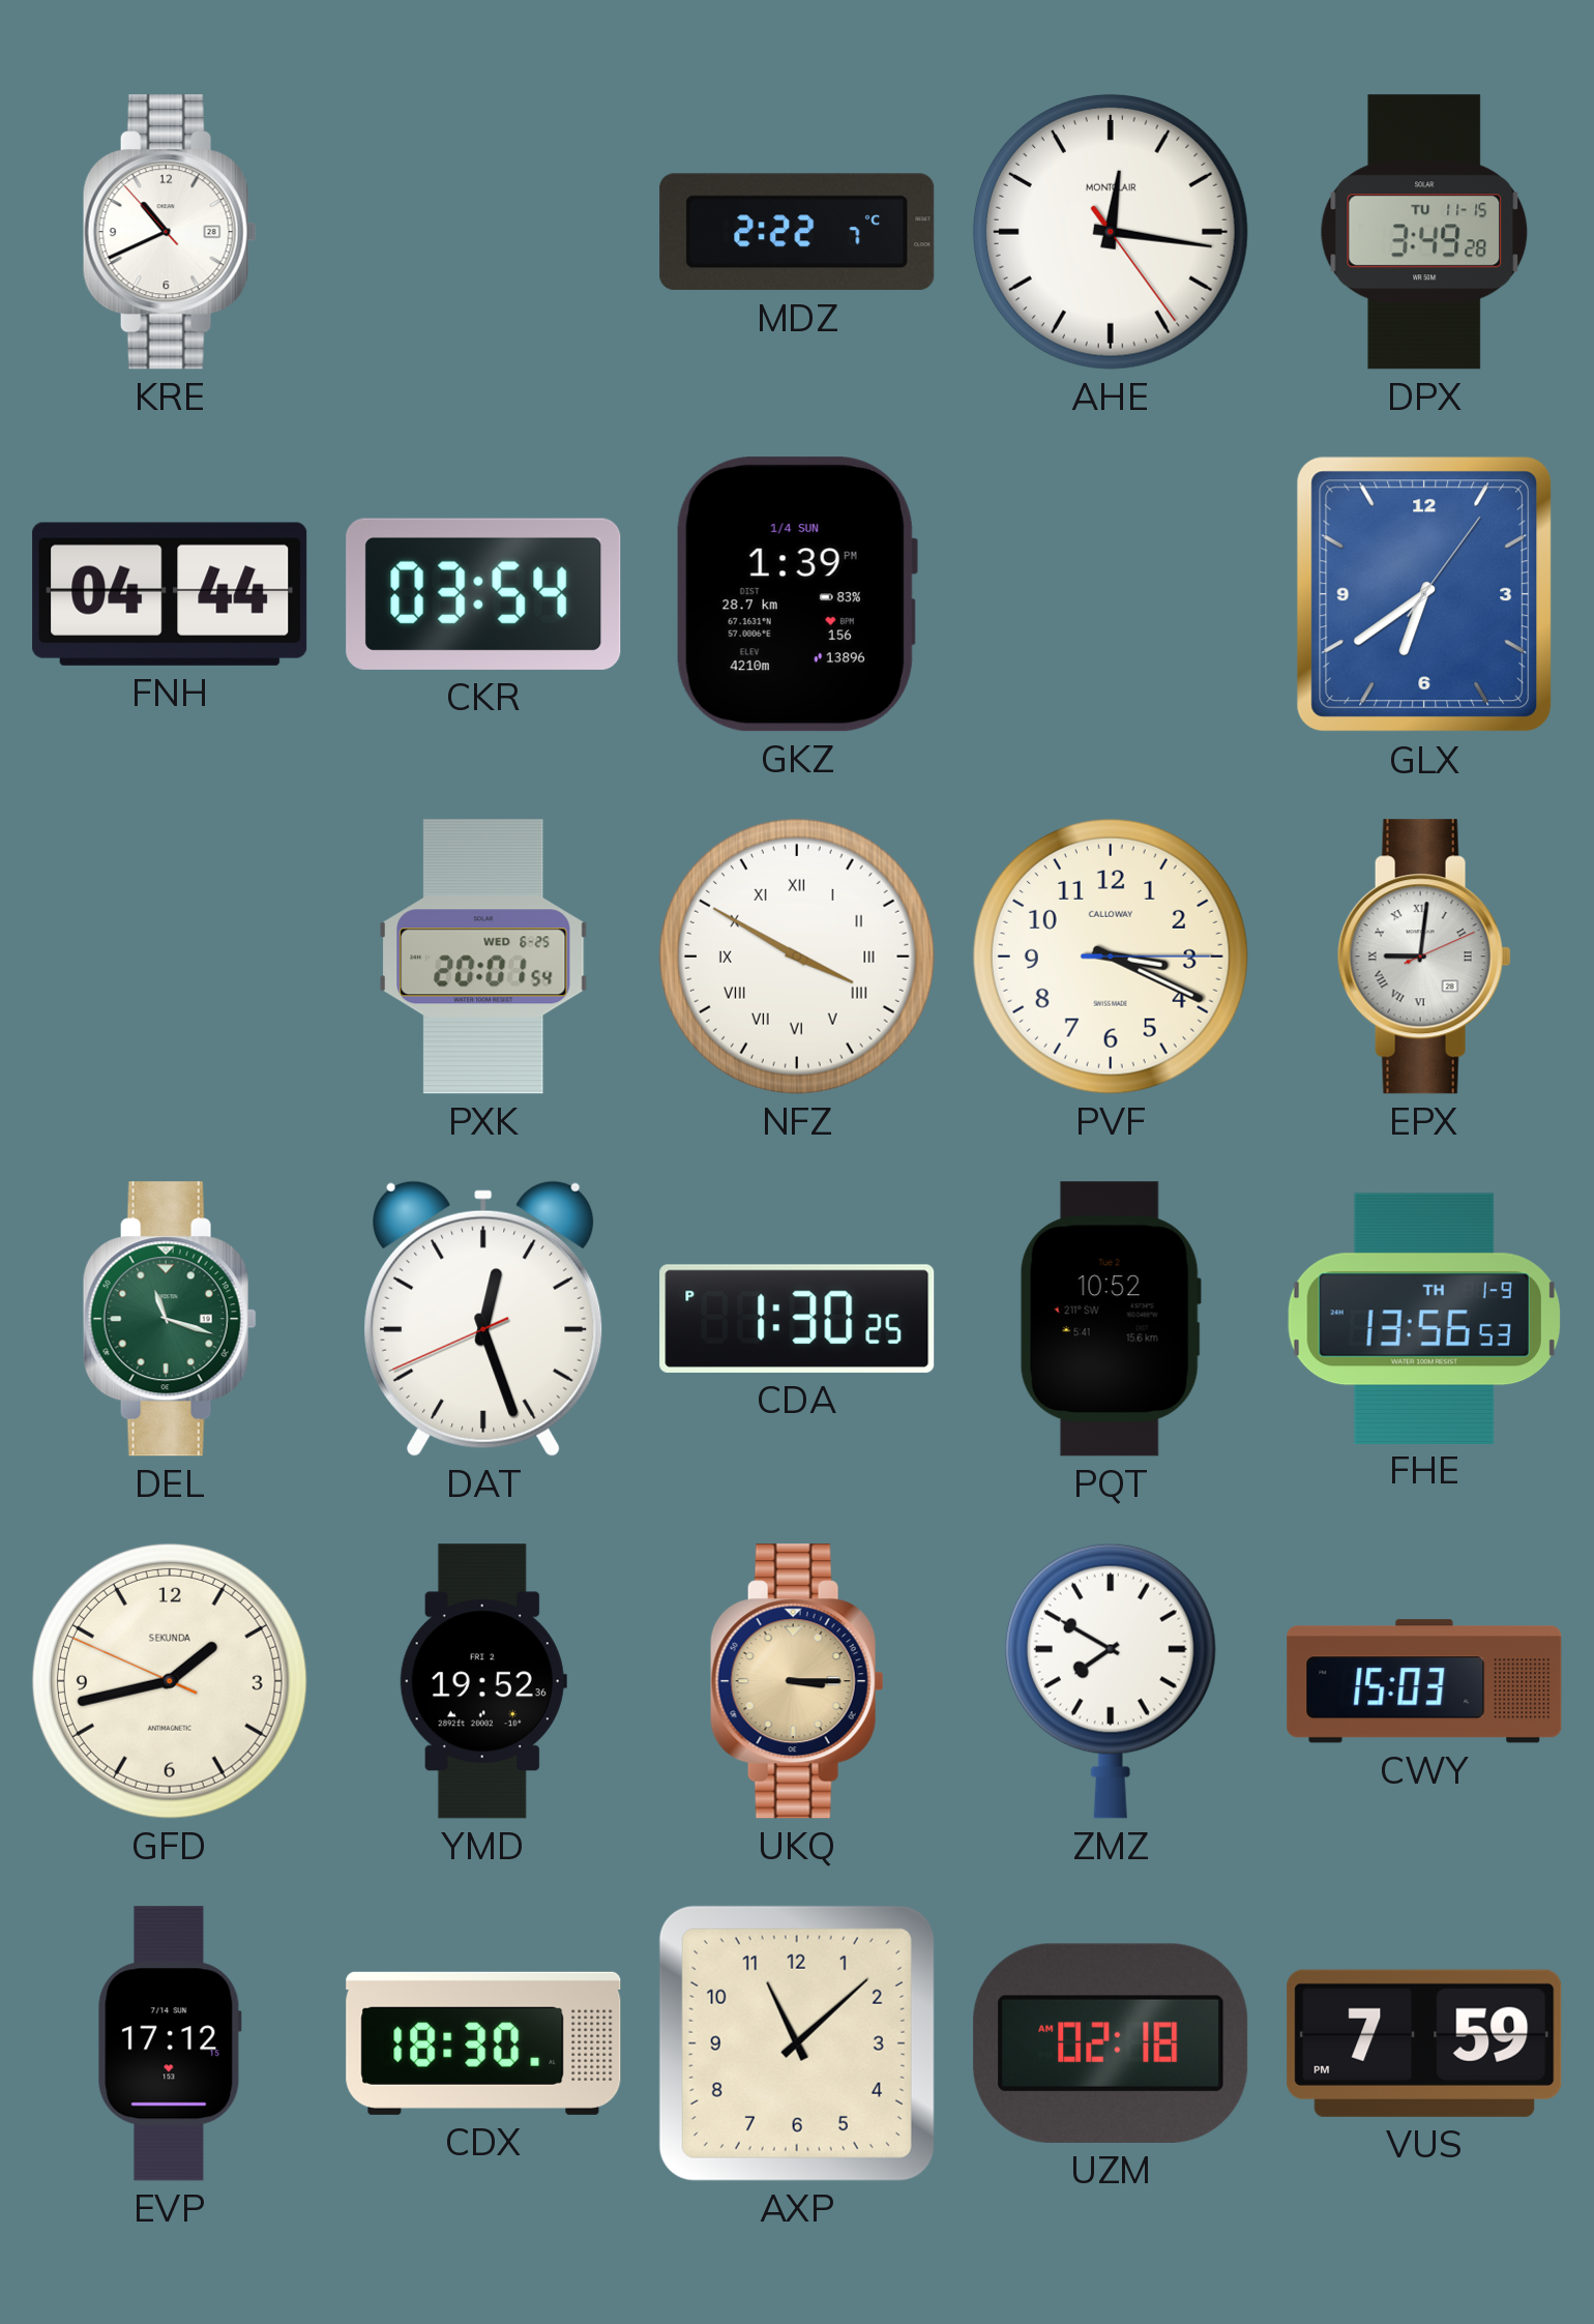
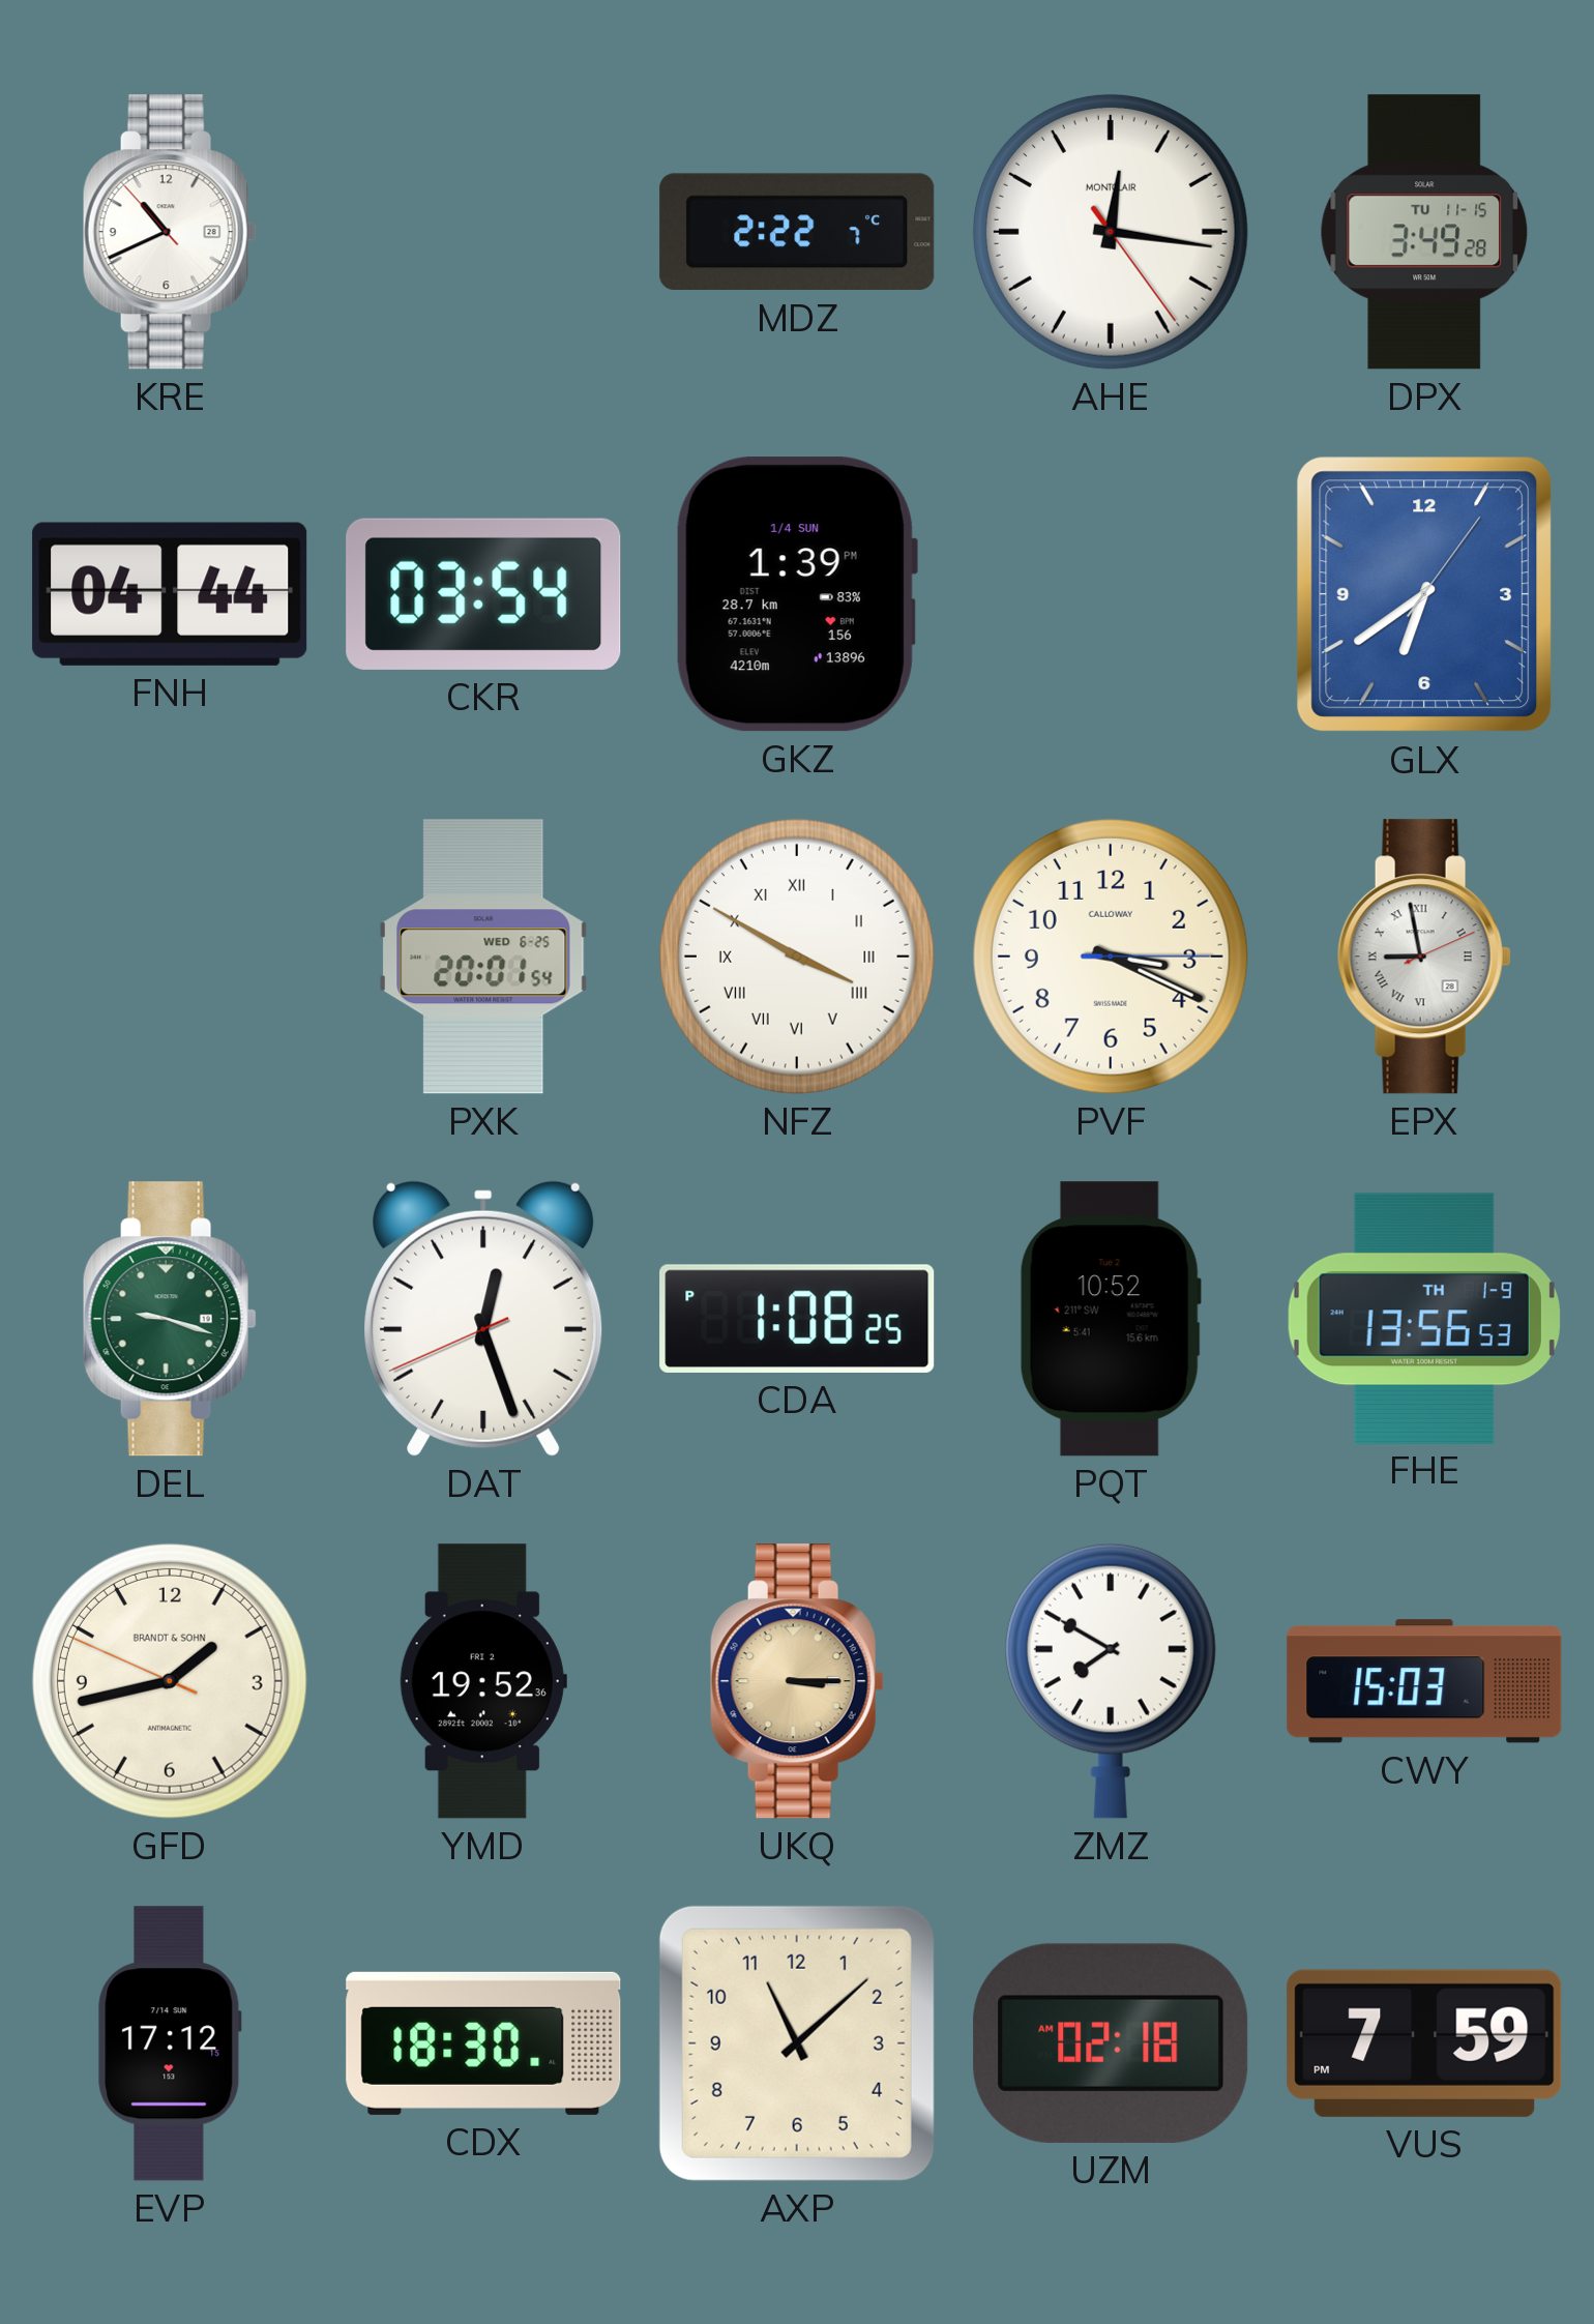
EPX: 9:01 -> 8:58 (1424, 957)
DEL: 11:18 -> 9:18 (170, 1319)
CDA: 1:30 -> 1:08 (797, 1319)
GFD brand: SEKUNDA -> BRANDT & SOHN (170, 1681)
